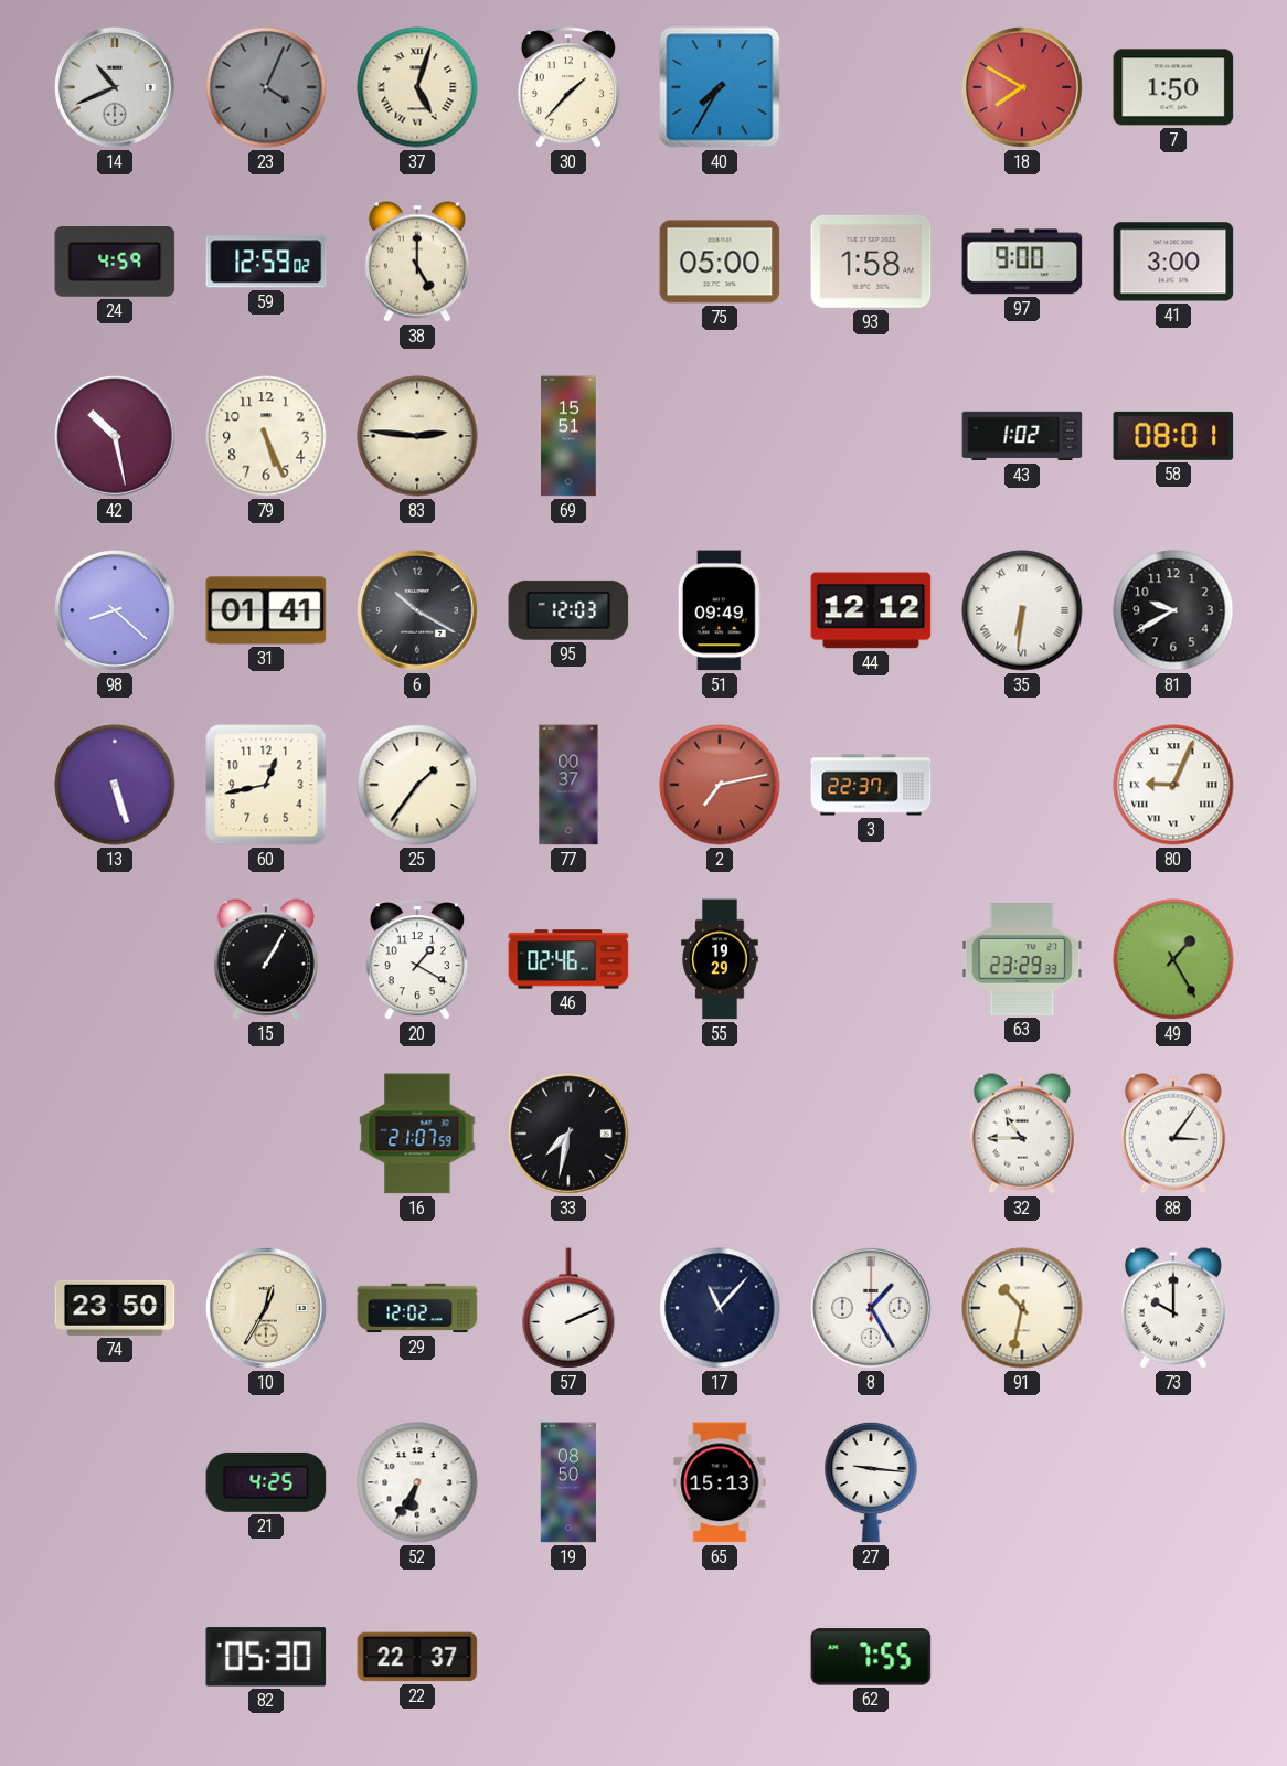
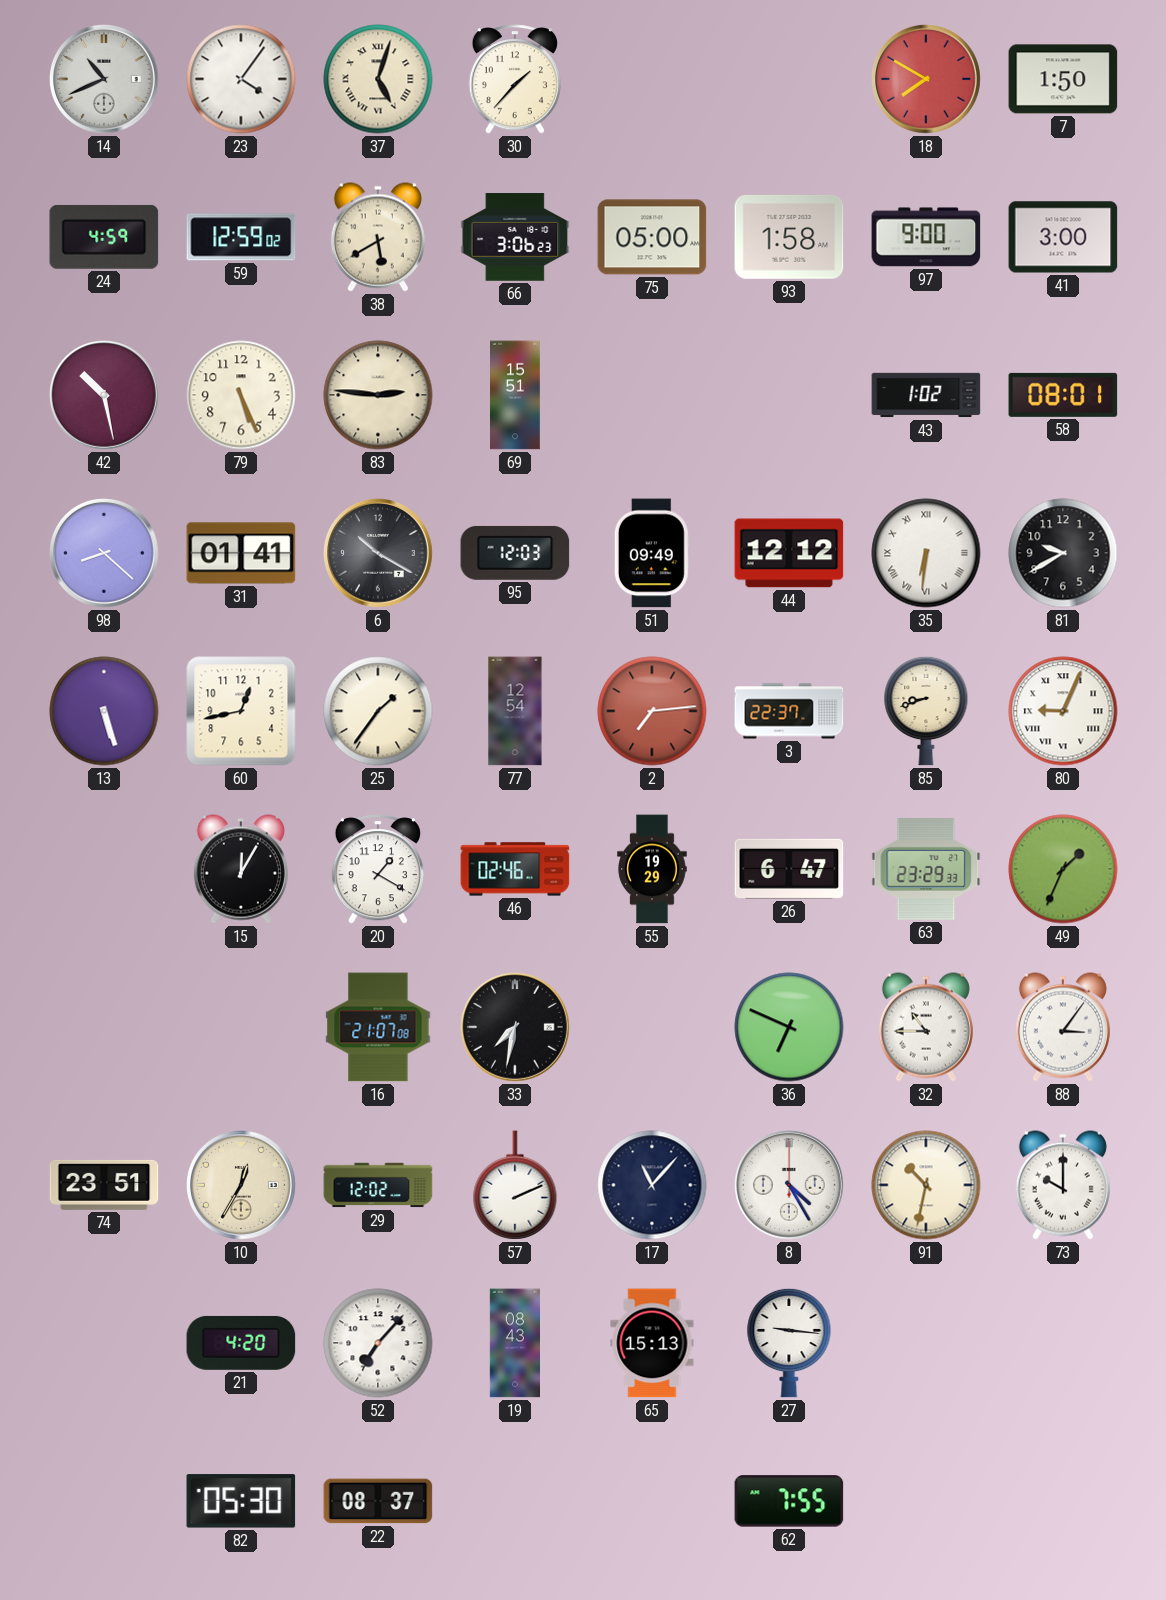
23: 4:04 -> 4:06 (241, 79)
23 dial: grey -> white (241, 79)
40: 7:35 -> none (720, 87)
38: 5:00 -> 5:40 (378, 237)
66: none -> 3:06 (515, 237)
77: 00:37 -> 12:54 (515, 711)
2: 7:13 -> 7:14 (652, 711)
85: none -> 8:42 (926, 711)
15: 1:05 -> 12:05 (241, 869)
26: none -> 6:47 (789, 869)
49: 1:25 -> 1:34 (1063, 869)
16: 21:07:59 -> 21:07:08 (378, 1027)
36: none -> 6:49 (789, 1027)
74: 23:50 -> 23:51 (104, 1185)
8: 1:25 -> 4:25 (790, 1186)
21: 4:25 -> 4:20 (241, 1343)
52: 6:35 -> 7:07 (378, 1343)
19: 08:50 -> 08:43 (514, 1343)
22: 22:37 -> 08:37 (378, 1501)
